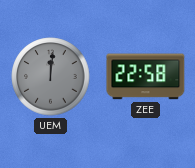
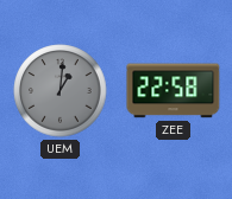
UEM: 12:01 -> 1:01 (61, 91)
